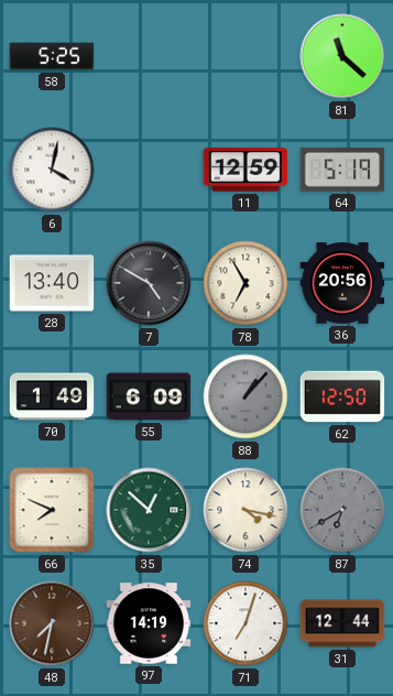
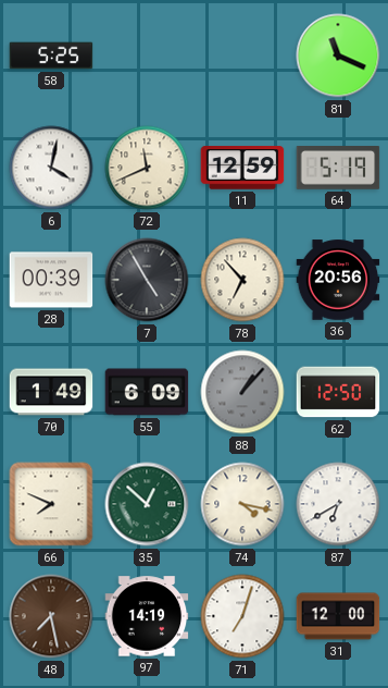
81: 11:22 -> 11:19 (338, 56)
72: none -> 11:41 (147, 168)
28: 13:40 -> 00:39 (51, 280)
7: 4:50 -> 4:55 (147, 280)
78: 6:55 -> 6:53 (242, 280)
87 dial: grey -> white (338, 504)
48: 7:32 -> 7:28 (51, 616)
31: 12:44 -> 12:00 (338, 616)
